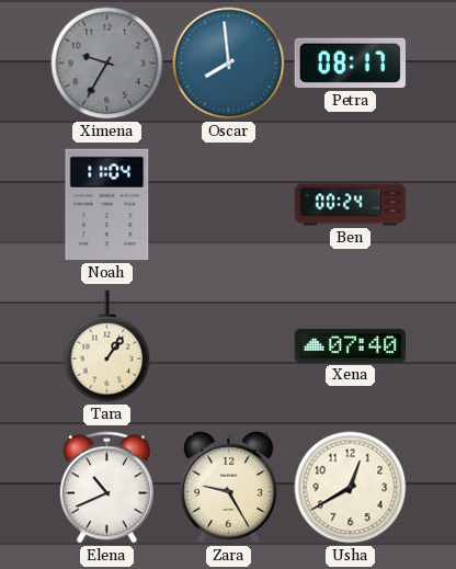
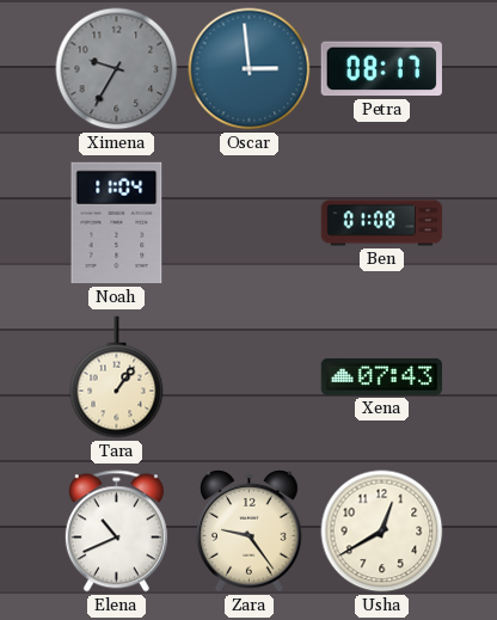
Oscar: 7:59 -> 2:59 (250, 69)
Ben: 00:24 -> 01:08 (382, 223)
Xena: 07:40 -> 07:43 (382, 376)
Zara: 9:25 -> 9:24 (250, 532)
